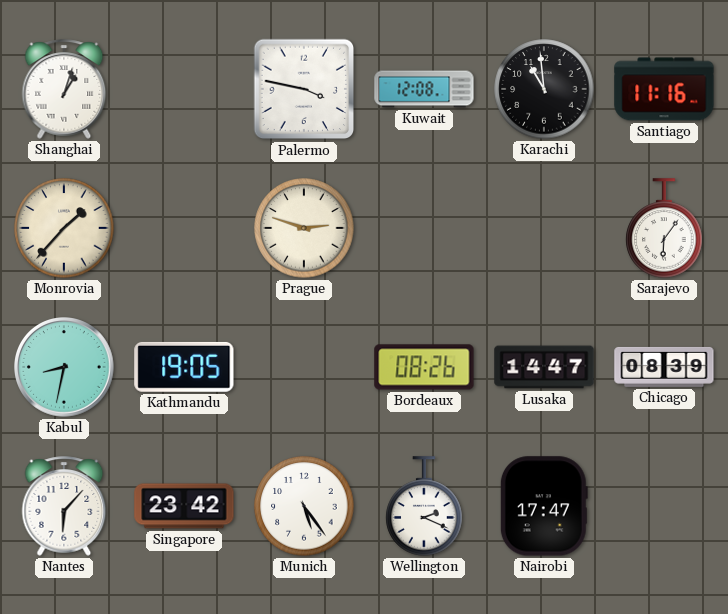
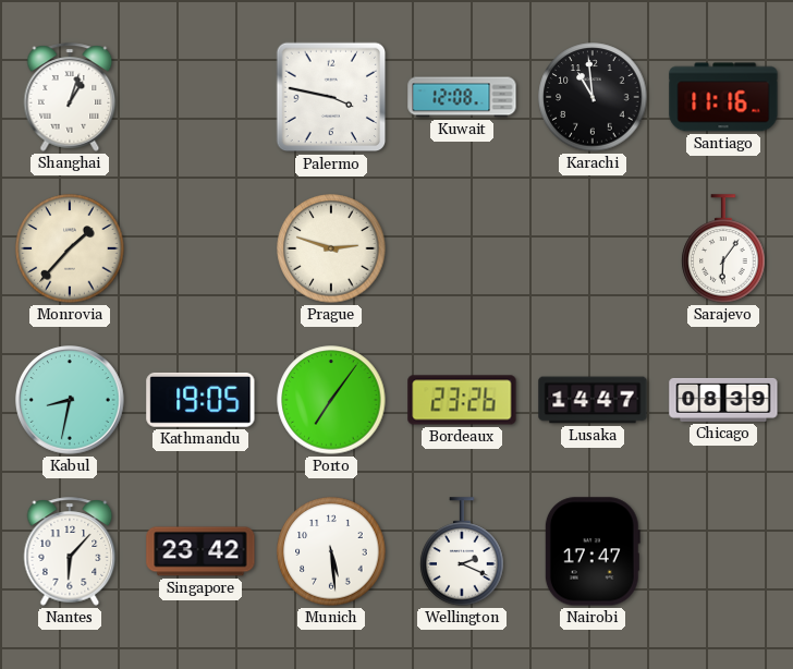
Porto: none -> 7:06 (331, 400)
Bordeaux: 08:26 -> 23:26 (462, 400)
Munich: 5:24 -> 5:29 (331, 551)
